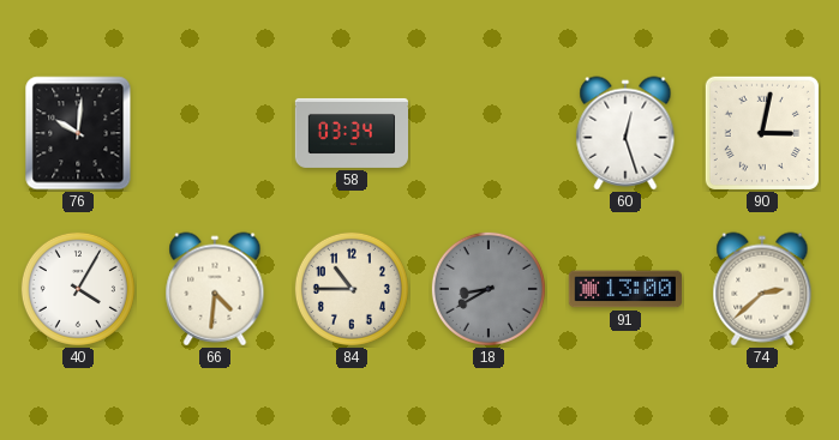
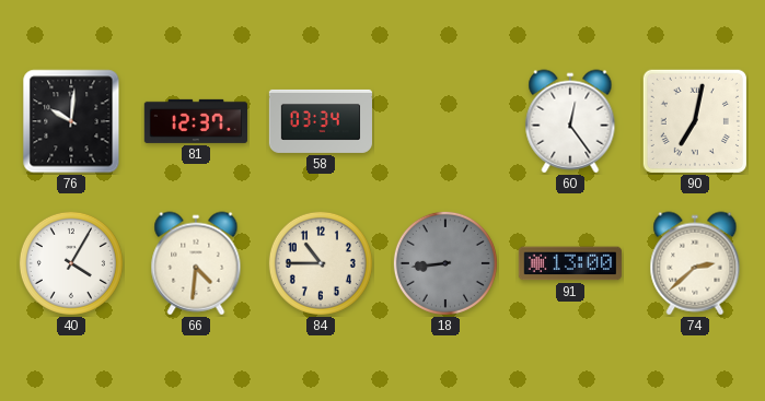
81: none -> 12:37 (196, 121)
60: 12:27 -> 12:24 (570, 121)
90: 3:02 -> 7:02 (695, 121)
18: 8:40 -> 8:44 (445, 263)
